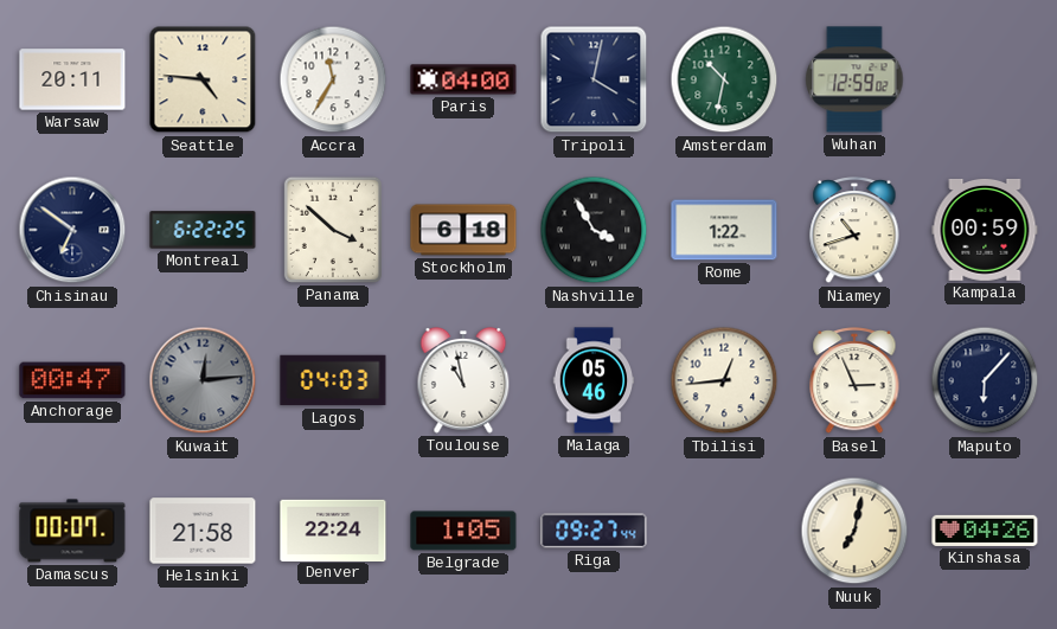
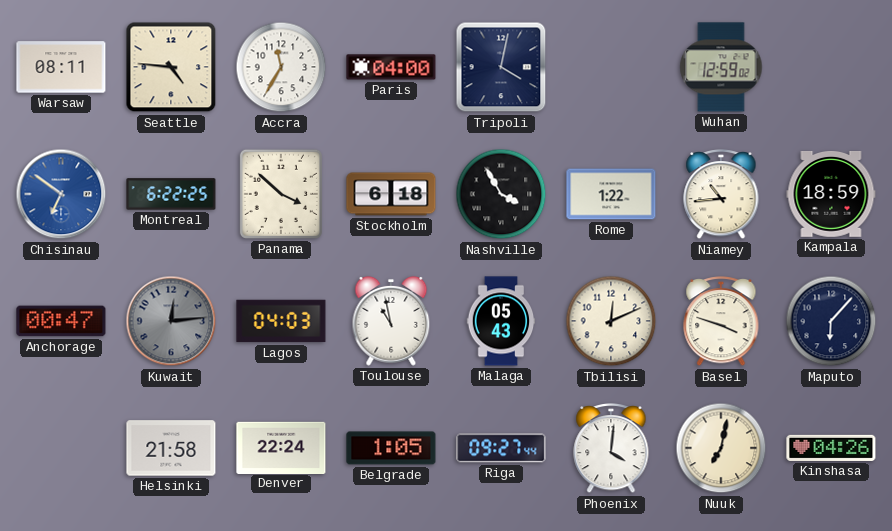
Warsaw: 20:11 -> 08:11 (61, 67)
Amsterdam: 10:32 -> none (724, 79)
Chisinau dial: navy -> blue (61, 194)
Niamey: 10:42 -> 10:44 (721, 195)
Kampala: 00:59 -> 18:59 (831, 195)
Malaga: 05:46 -> 05:43 (501, 321)
Tbilisi: 12:44 -> 12:11 (611, 321)
Basel: 2:56 -> 3:48 (721, 322)
Damascus: 00:07 -> none (72, 531)
Phoenix: none -> 4:01 (611, 449)
